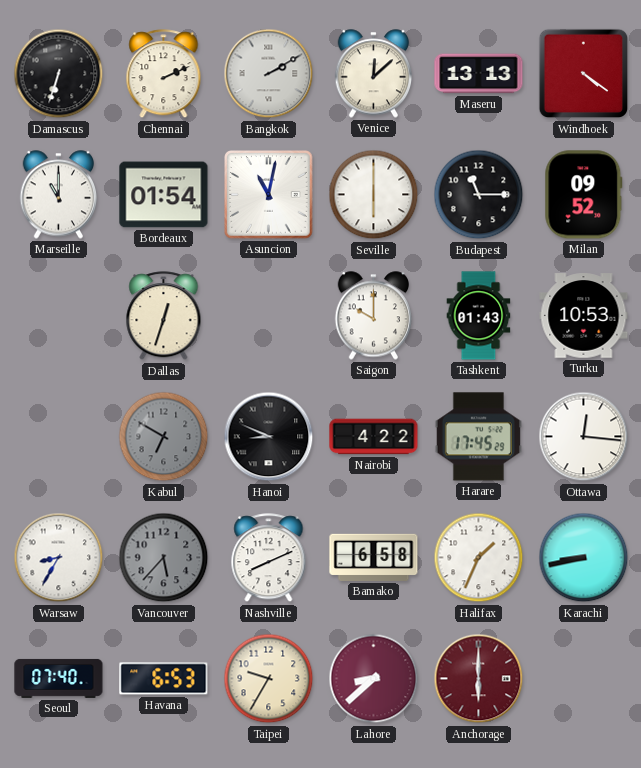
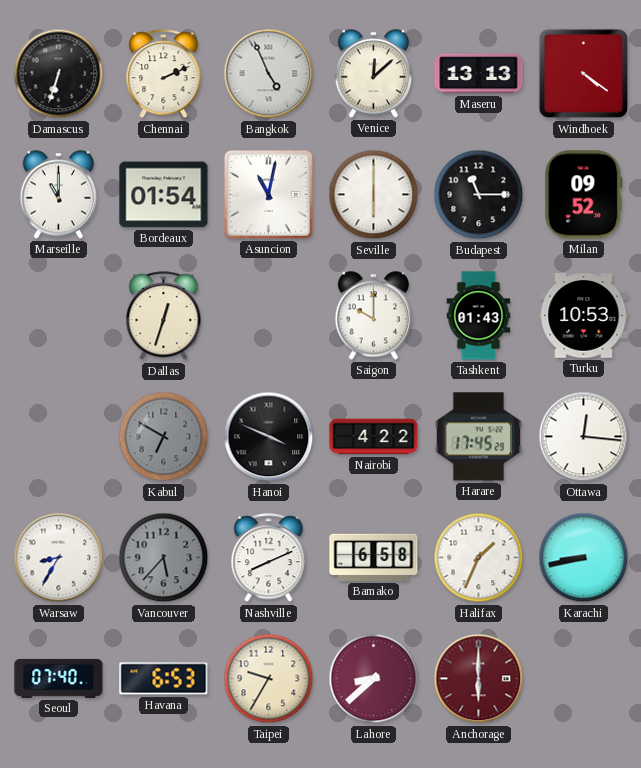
Bangkok: 2:10 -> 4:56 (269, 74)
Hanoi: 8:49 -> 3:49 (269, 437)
